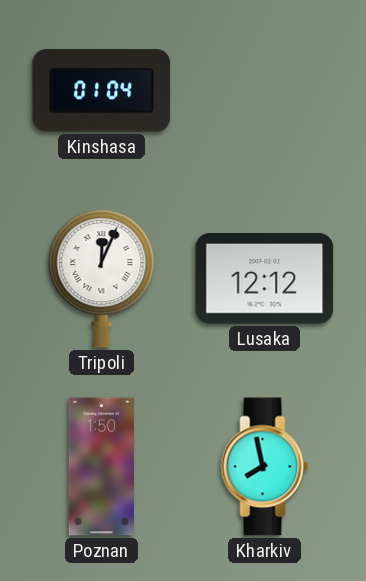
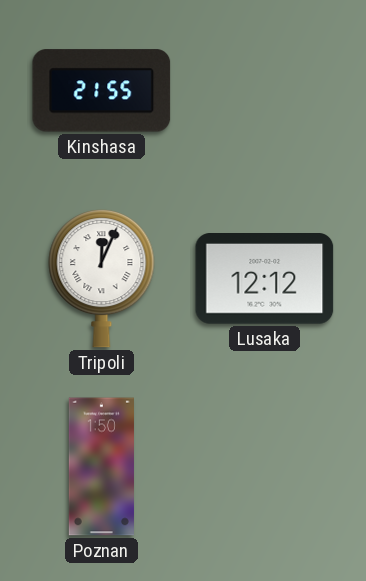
Kinshasa: 01:04 -> 21:55 (102, 91)
Kharkiv: 7:58 -> none (265, 467)
